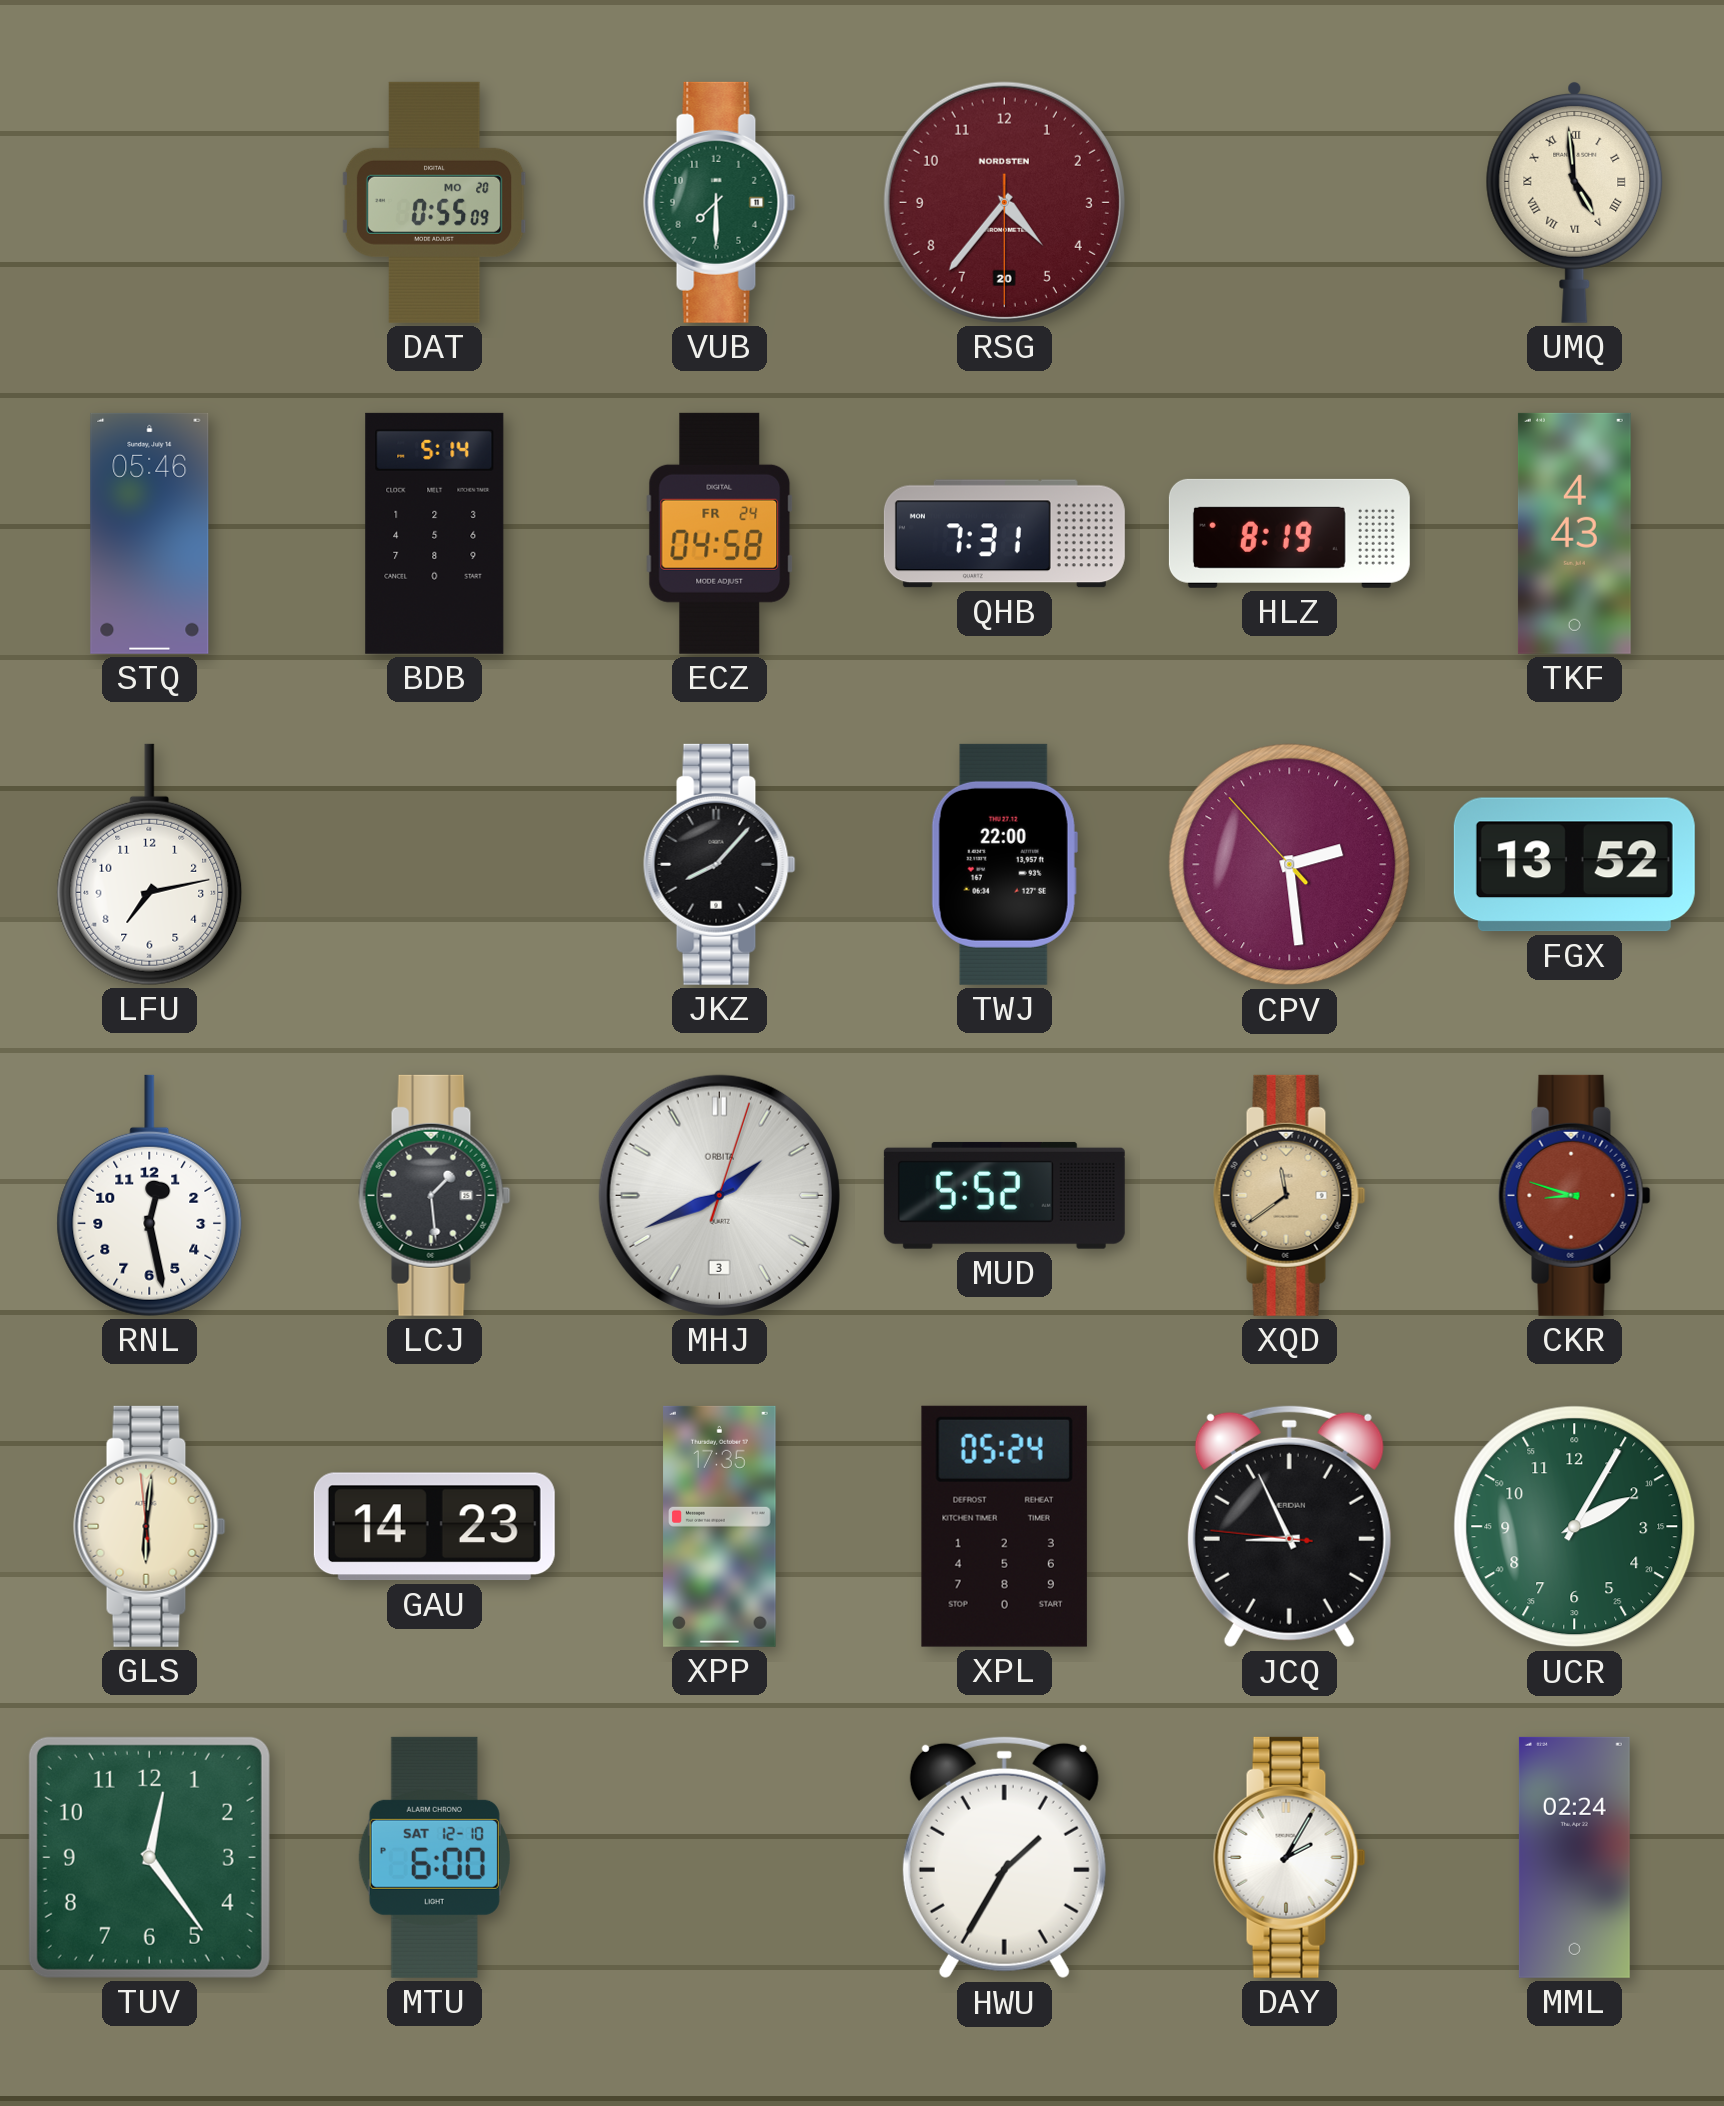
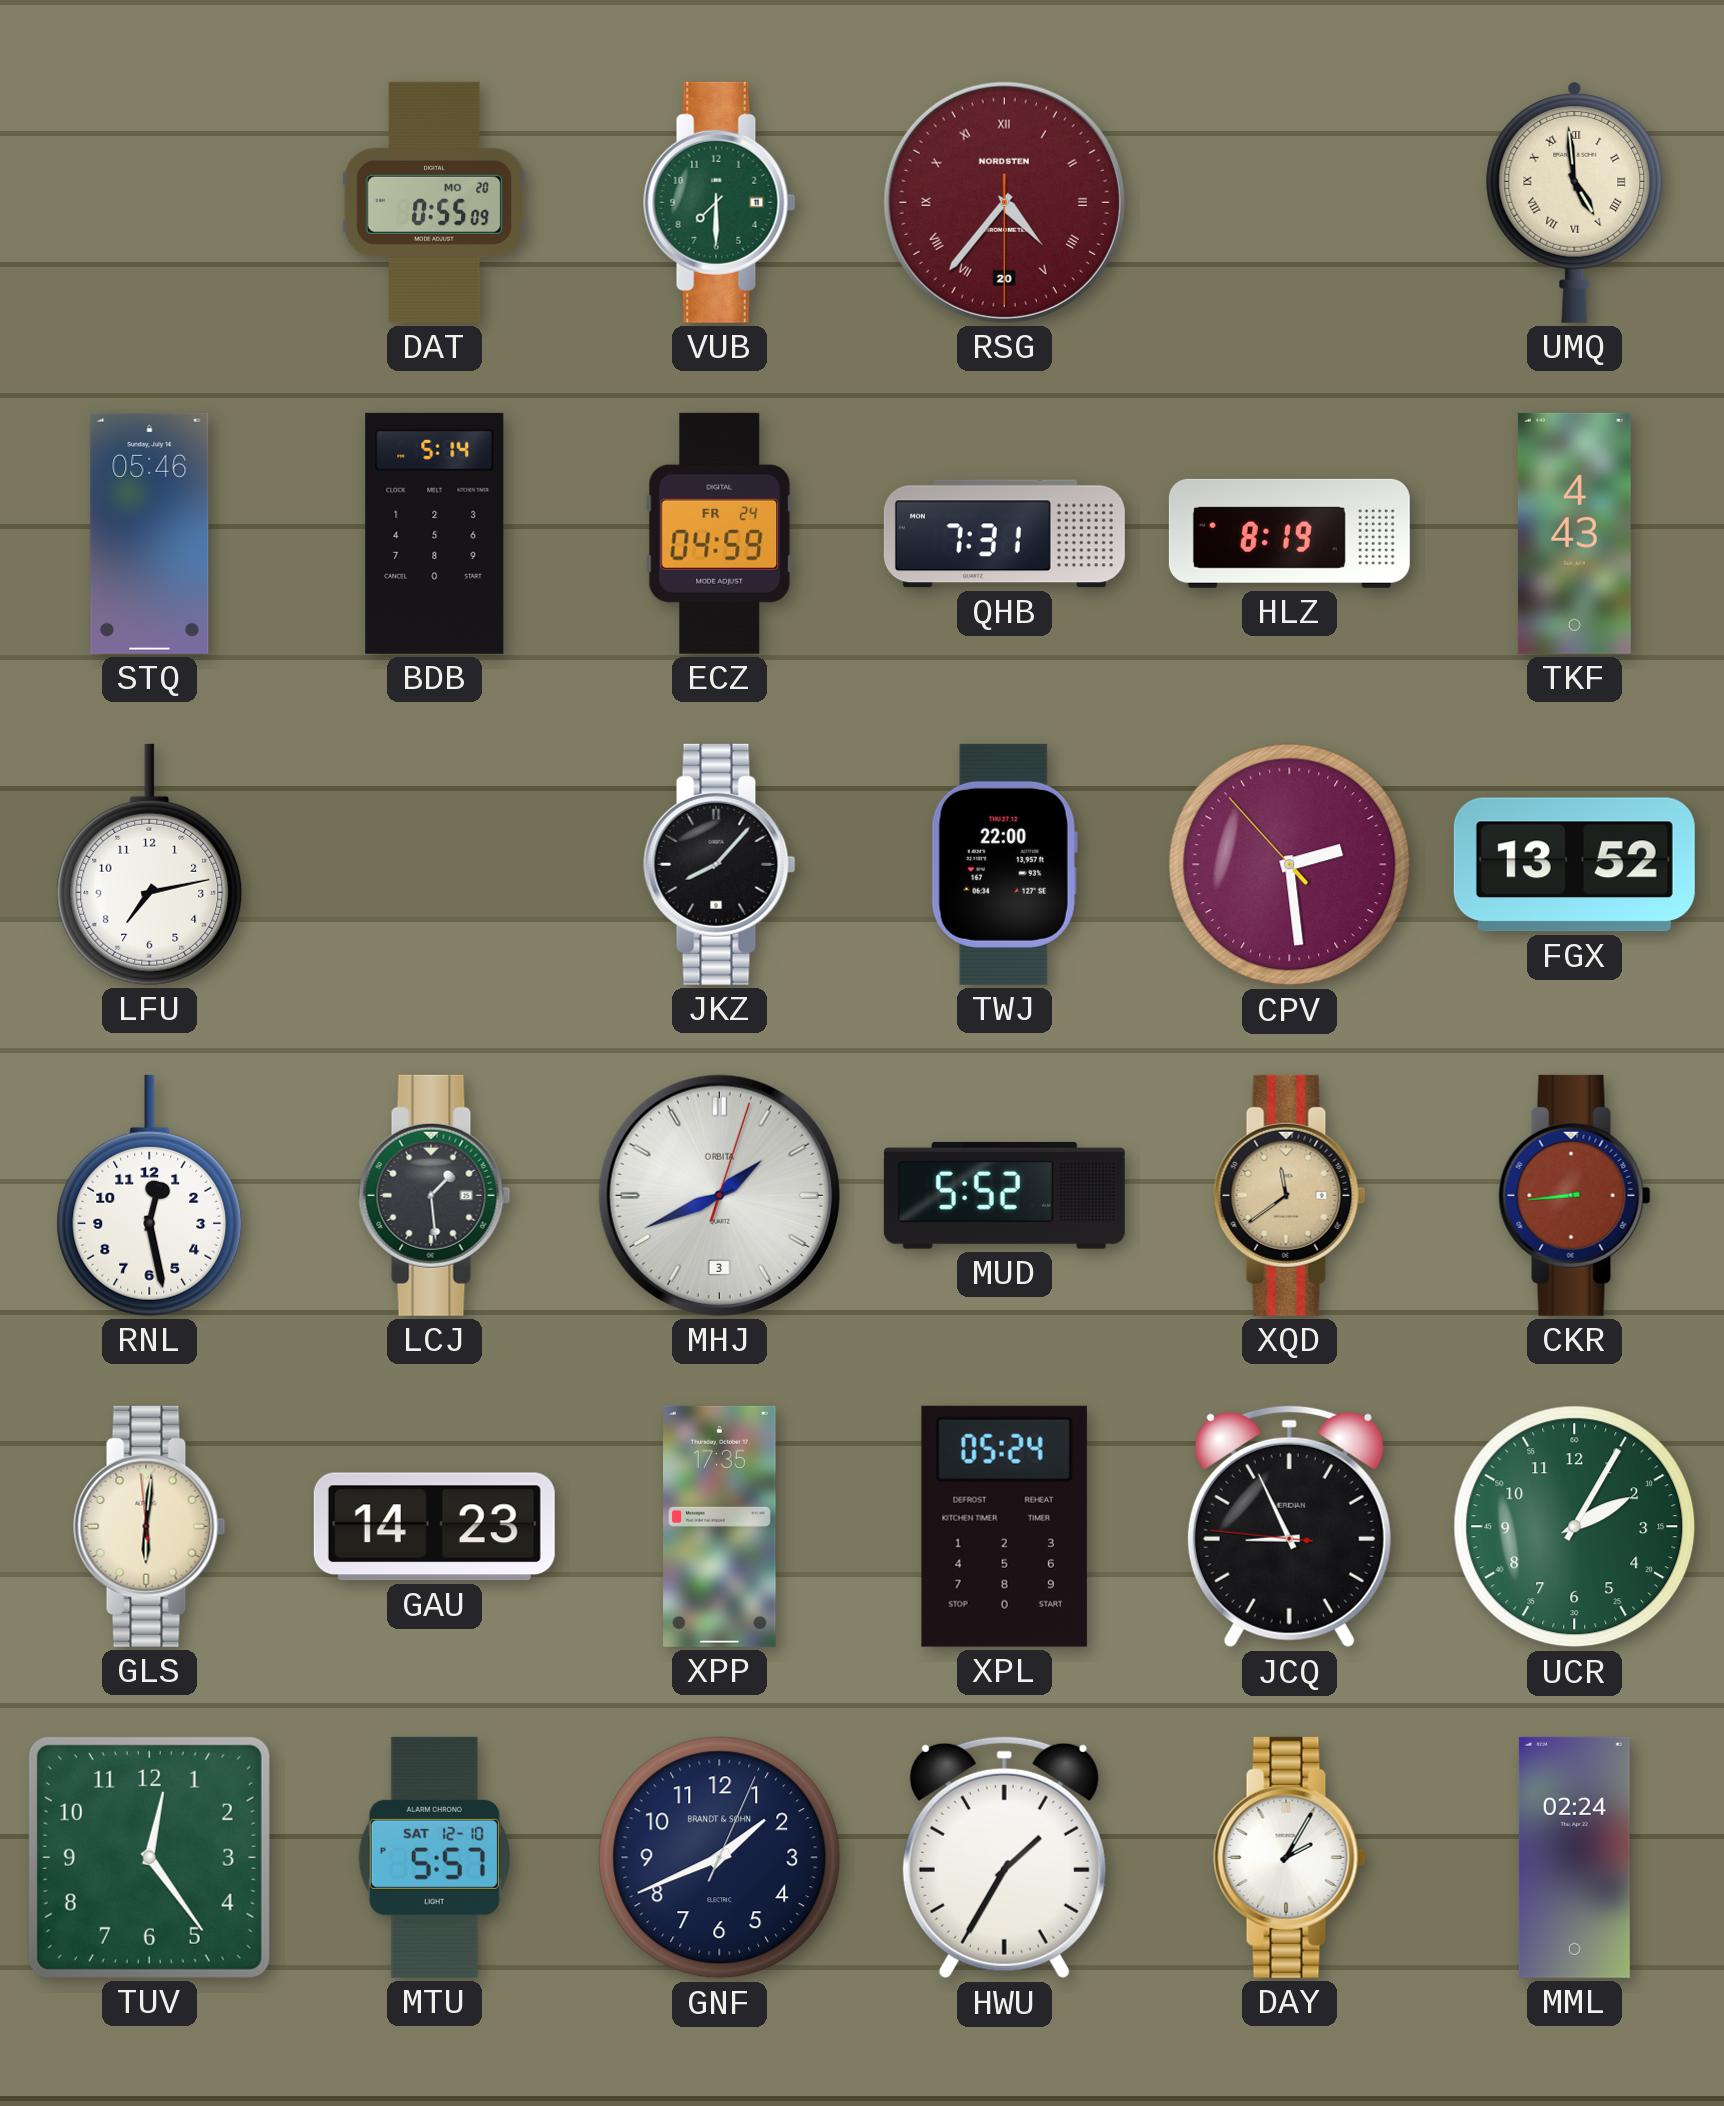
RSG numerals: Arabic -> Roman (1004, 202)
ECZ: 04:58 -> 04:59 (720, 533)
CKR: 8:48 -> 8:44 (1575, 1195)
MTU: 6:00 -> 5:57 (434, 1857)
GNF: none -> 1:41 (720, 1858)
